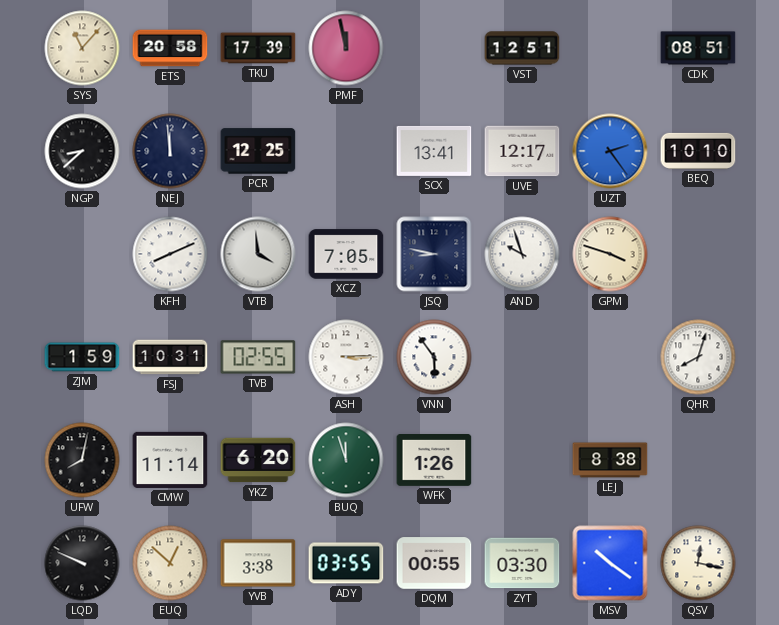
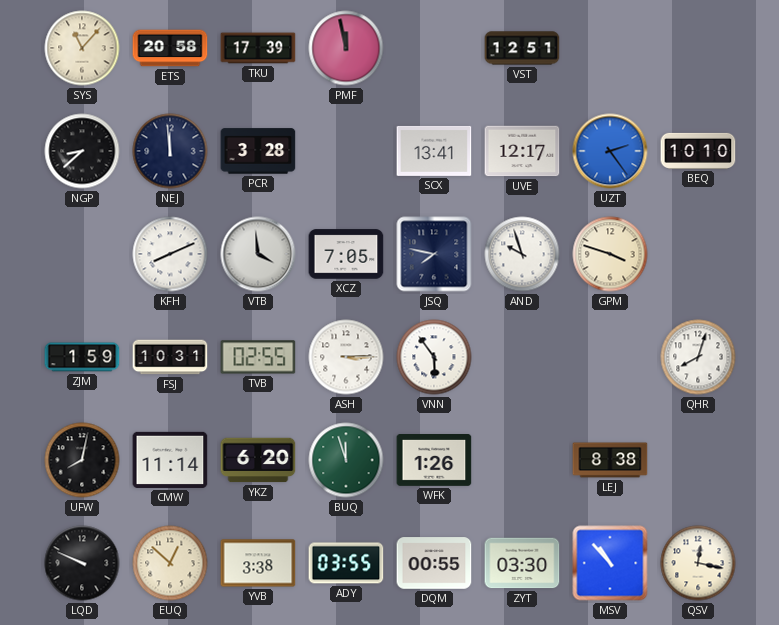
CDK: 08:51 -> none (698, 48)
PCR: 12:25 -> 3:28 (258, 151)
JSQ: 8:47 -> 7:47 (434, 254)
MSV: 10:21 -> 10:53 (610, 563)
